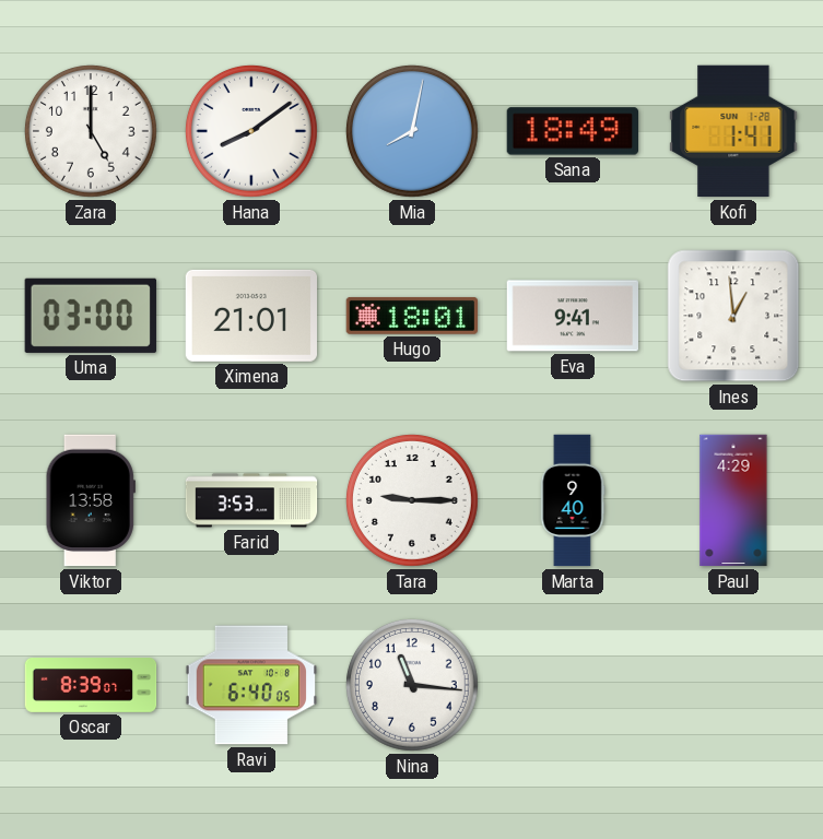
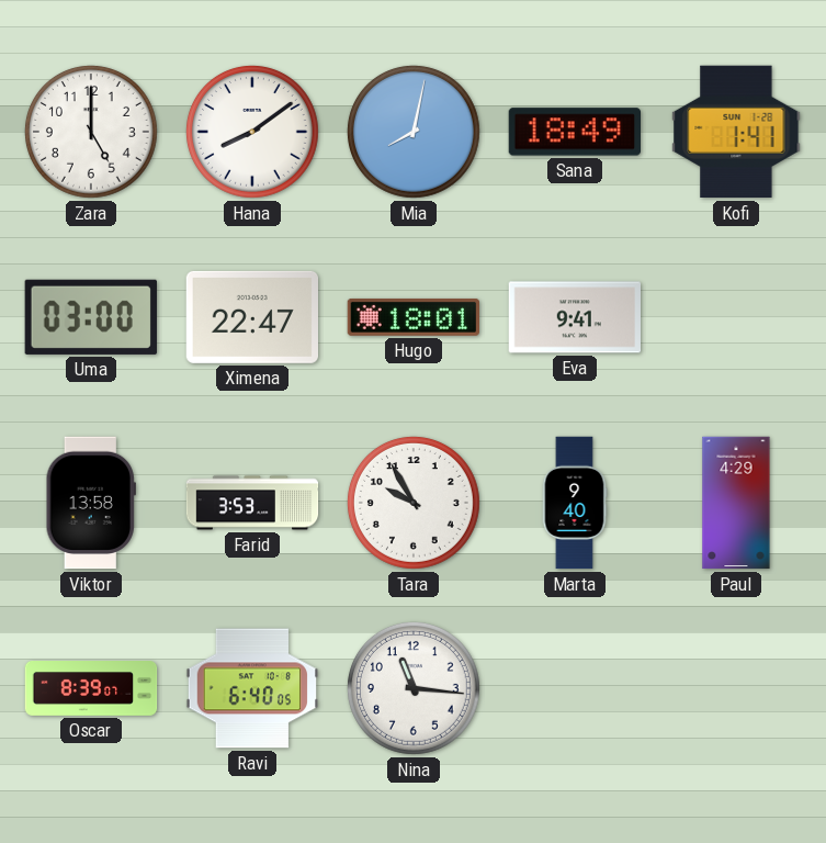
Ximena: 21:01 -> 22:47 (251, 317)
Ines: 12:59 -> none (733, 316)
Tara: 9:15 -> 9:55 (414, 503)
